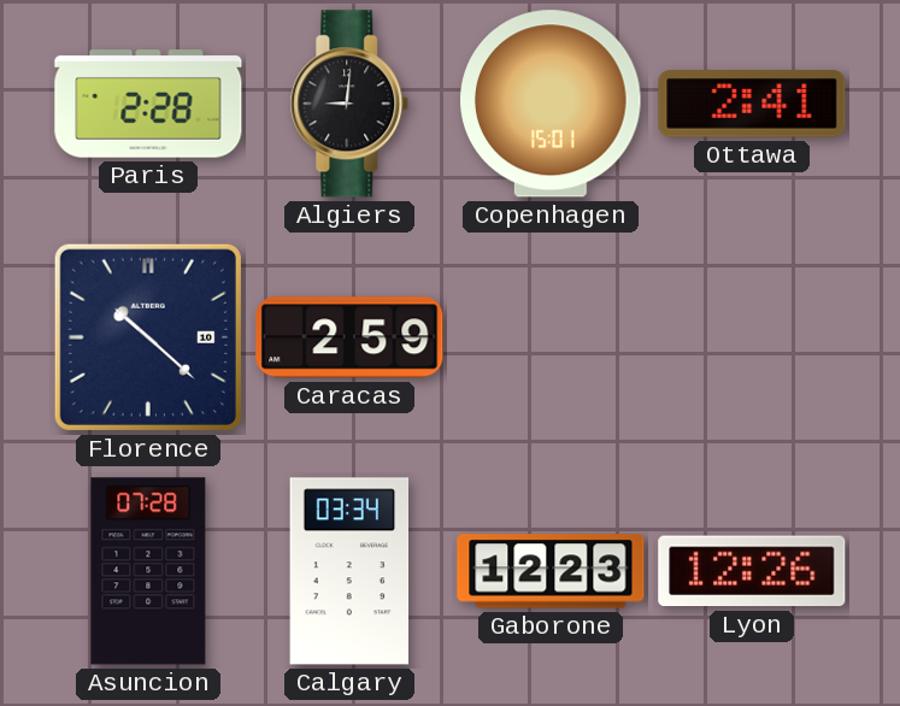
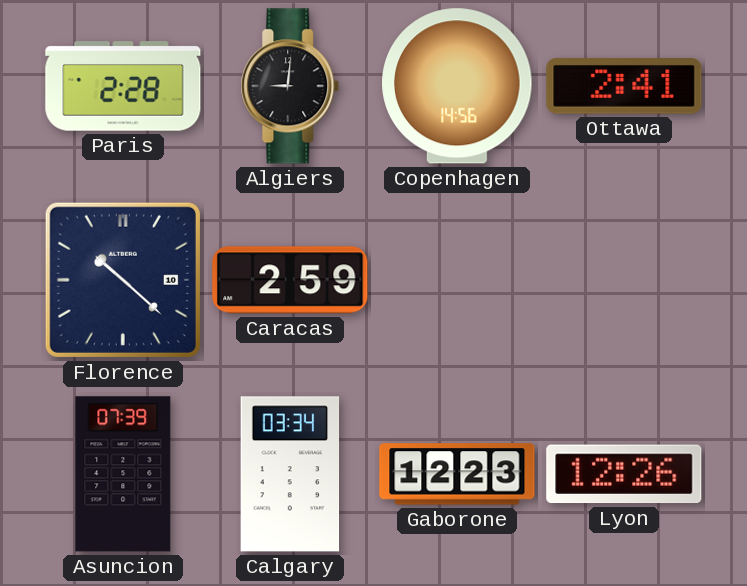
Copenhagen: 15:01 -> 14:56 (457, 86)
Asuncion: 07:28 -> 07:39 (123, 474)
